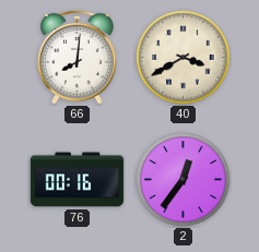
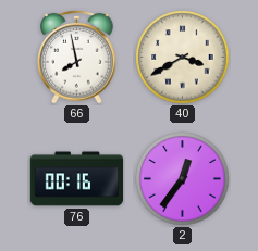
66: 8:01 -> 7:58 (77, 57)
